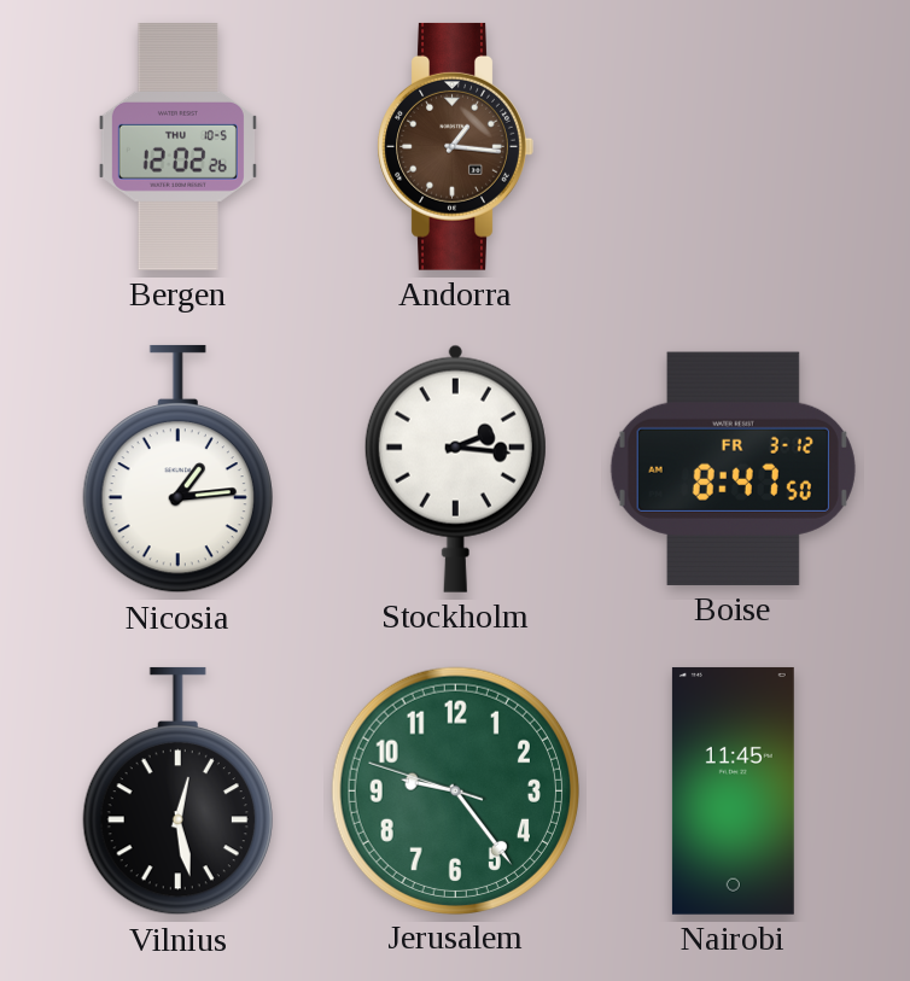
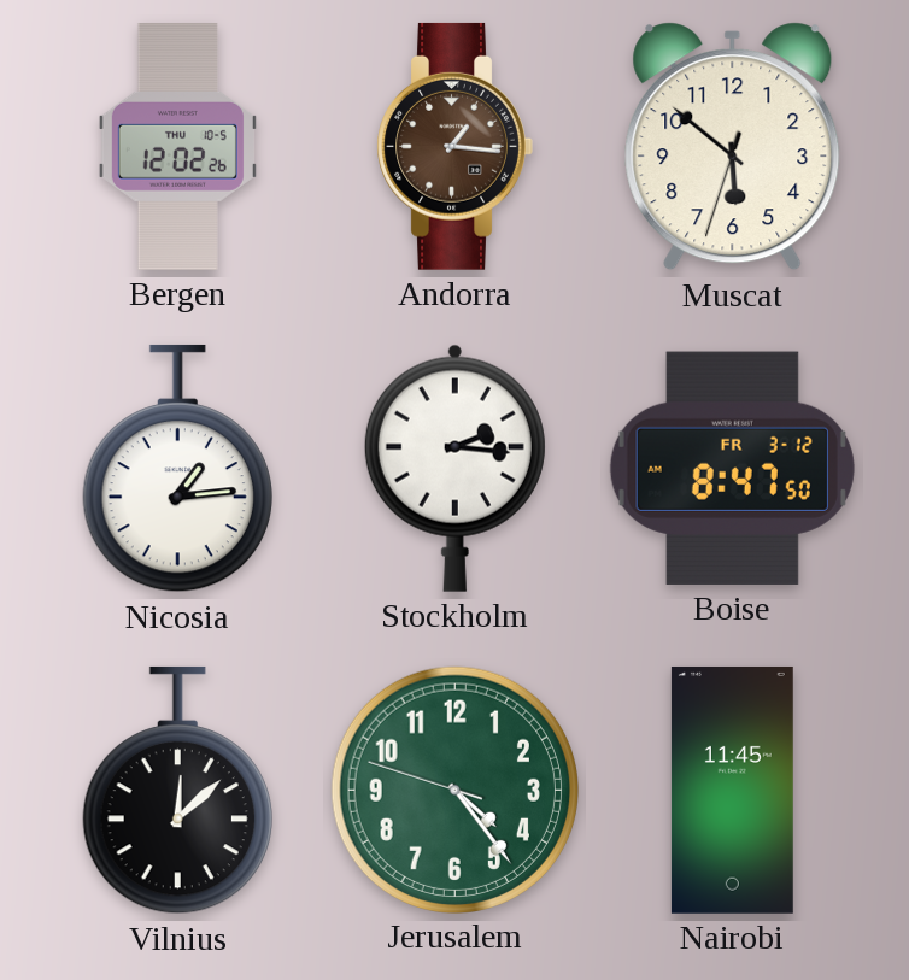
Muscat: none -> 5:51 (733, 147)
Vilnius: 12:28 -> 12:08 (177, 791)
Jerusalem: 9:23 -> 4:23 (454, 790)
